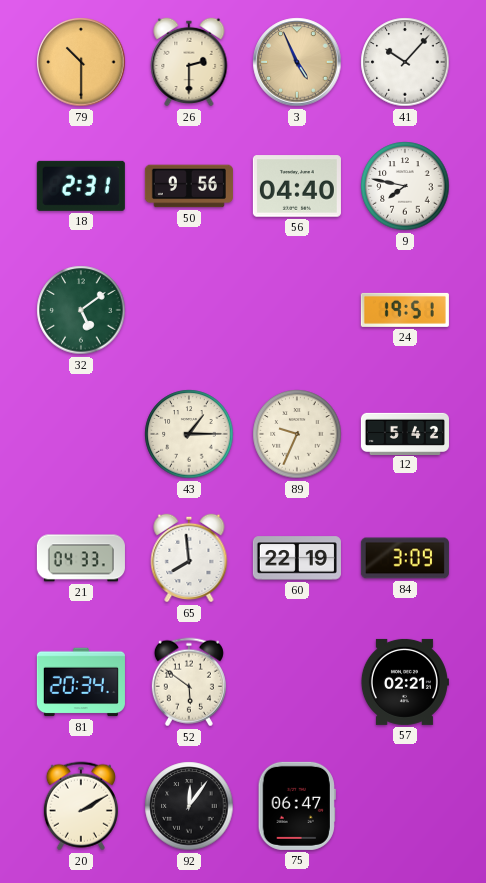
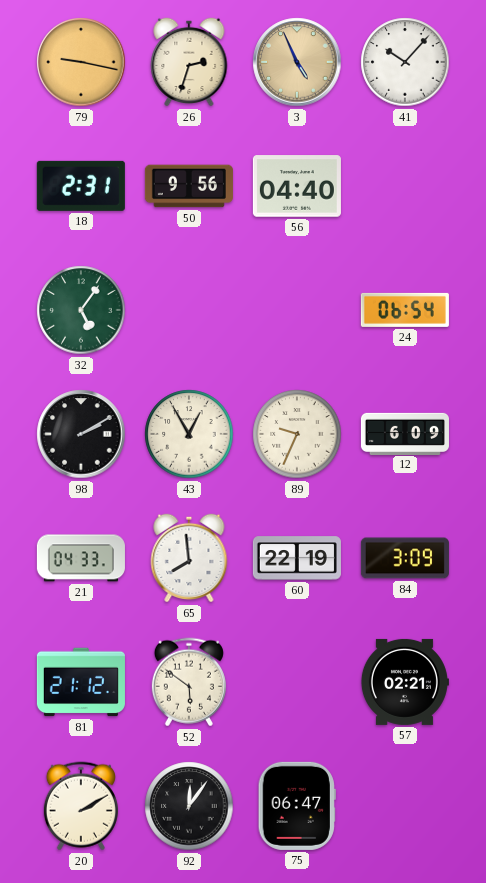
79: 10:30 -> 9:17 (81, 62)
26: 2:30 -> 2:33 (189, 62)
9: 7:47 -> none (405, 186)
32: 5:09 -> 5:06 (81, 310)
24: 19:51 -> 06:54 (405, 310)
98: none -> 2:10 (81, 434)
43: 1:15 -> 12:55 (189, 434)
12: 5:42 -> 6:09 (405, 433)
81: 20:34 -> 21:12 (81, 682)
